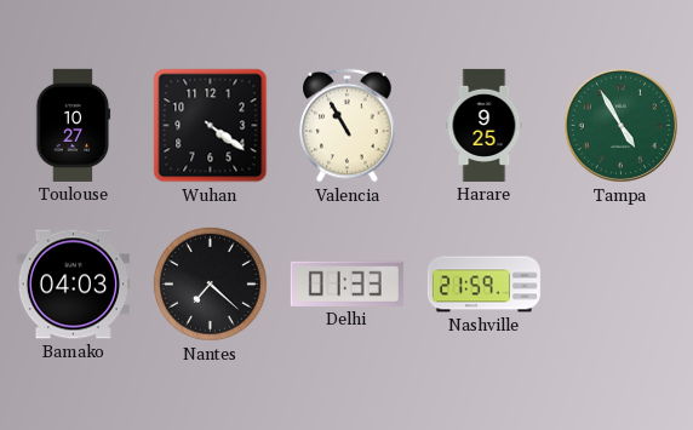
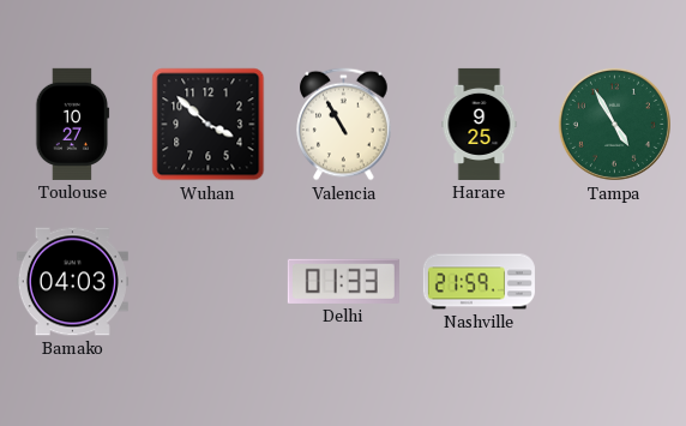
Wuhan: 4:21 -> 3:52 (209, 125)
Nantes: 7:22 -> none (210, 283)
